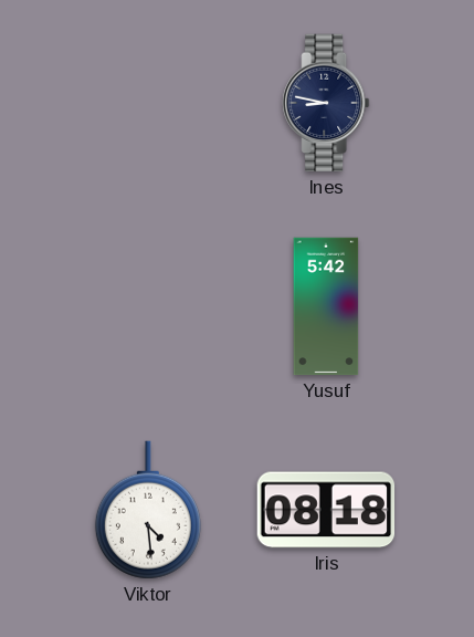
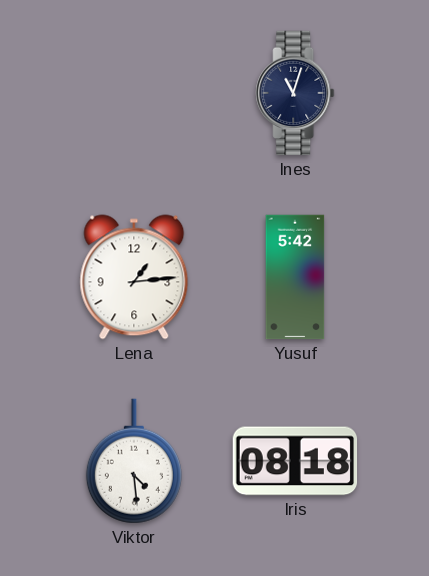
Ines: 8:47 -> 11:03 (295, 93)
Lena: none -> 1:14 (134, 277)
